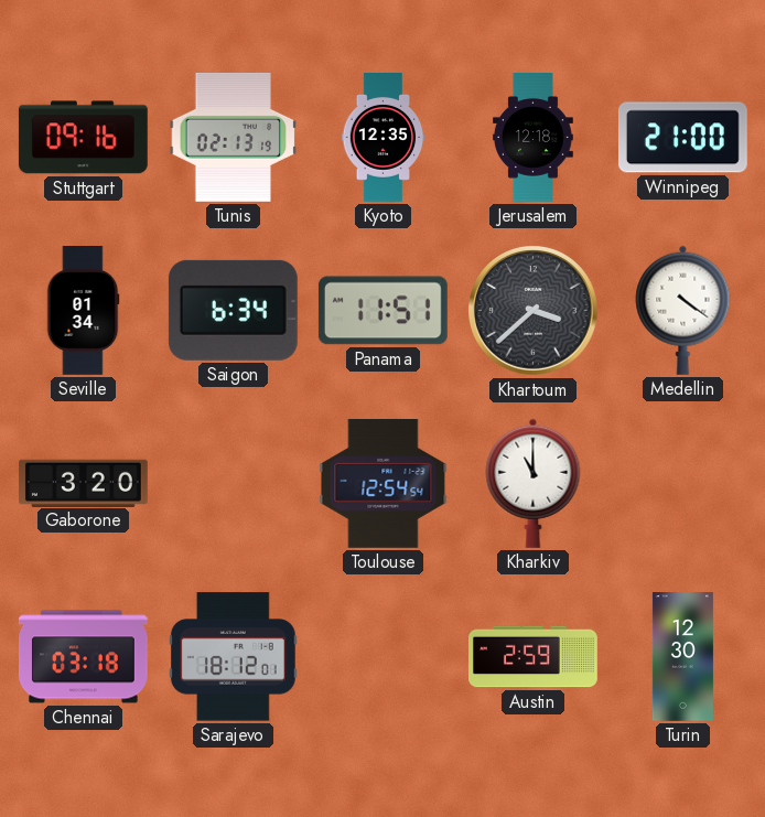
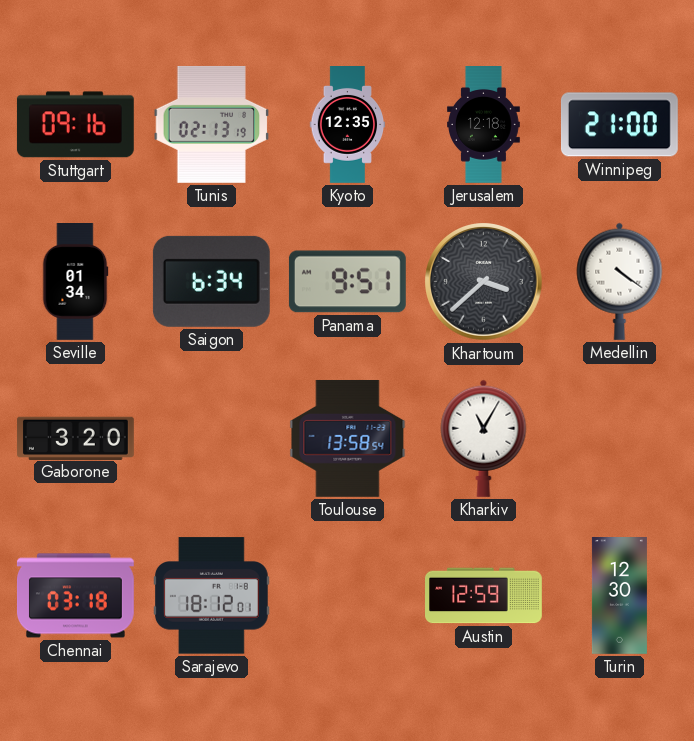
Panama: 11:51 -> 9:51 (347, 282)
Toulouse: 12:54 -> 13:58 (348, 438)
Kharkiv: 11:00 -> 11:05 (484, 438)
Austin: 2:59 -> 12:59 (484, 596)
